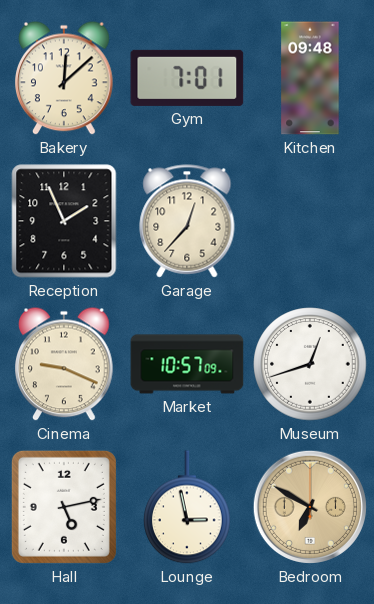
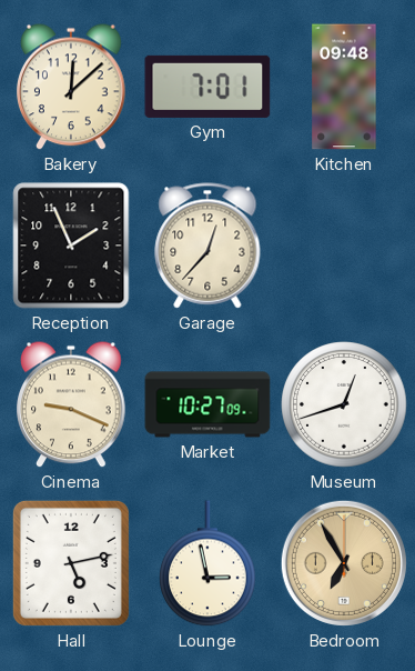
Market: 10:57 -> 10:27 (207, 404)
Bedroom: 6:50 -> 6:55 (344, 563)
